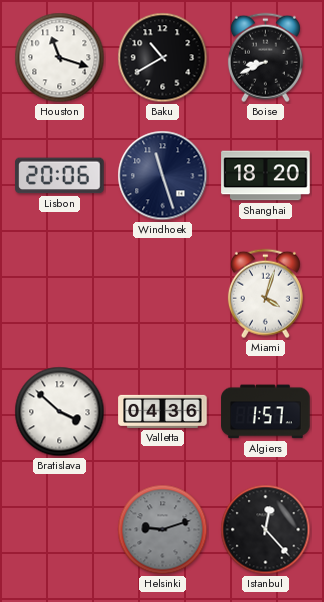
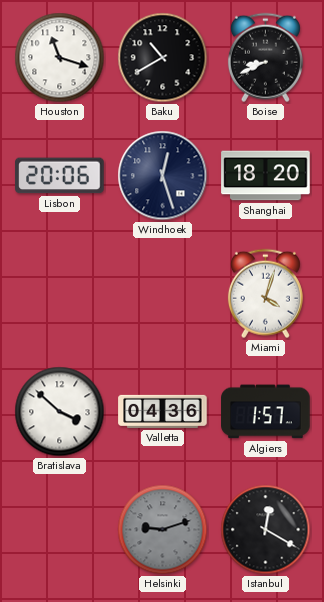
Windhoek: 11:27 -> 12:27 (163, 176)
Istanbul: 12:23 -> 12:20 (266, 530)
